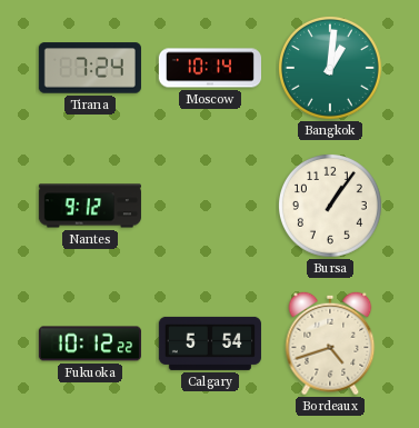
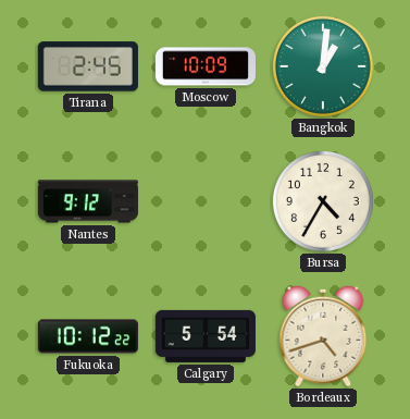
Tirana: 7:24 -> 2:45 (88, 66)
Moscow: 10:14 -> 10:09 (204, 66)
Bursa: 1:06 -> 4:35 (323, 201)
